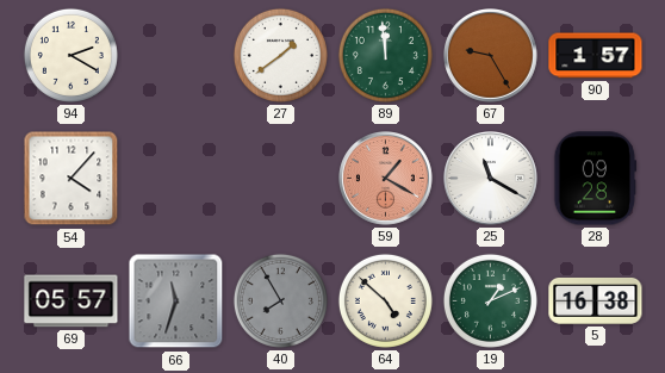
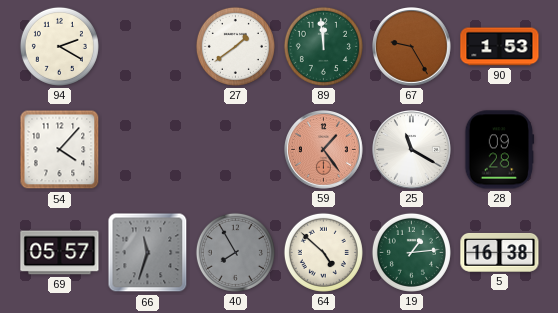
90: 1:57 -> 1:53 (500, 47)
59: 1:20 -> 1:24 (324, 150)
19: 1:11 -> 1:14 (411, 252)
